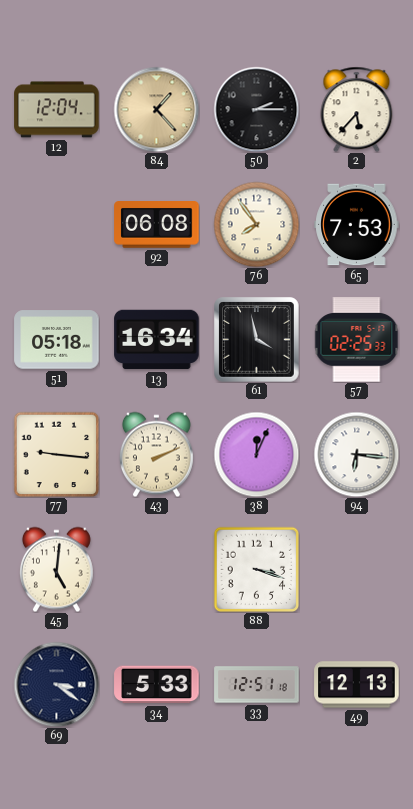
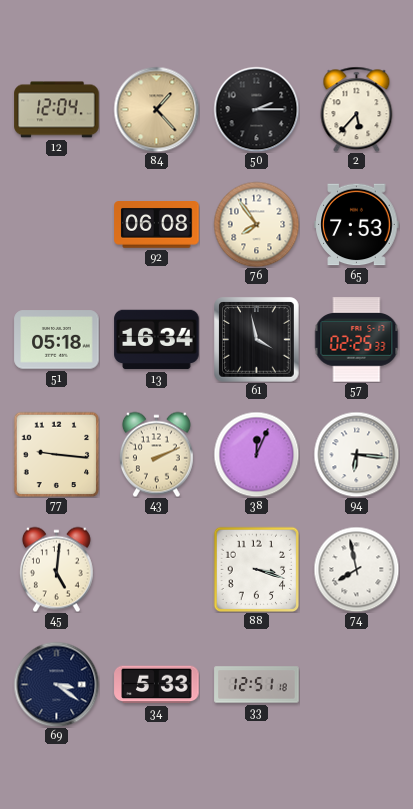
74: none -> 7:58 (356, 569)
49: 12:13 -> none (357, 685)
